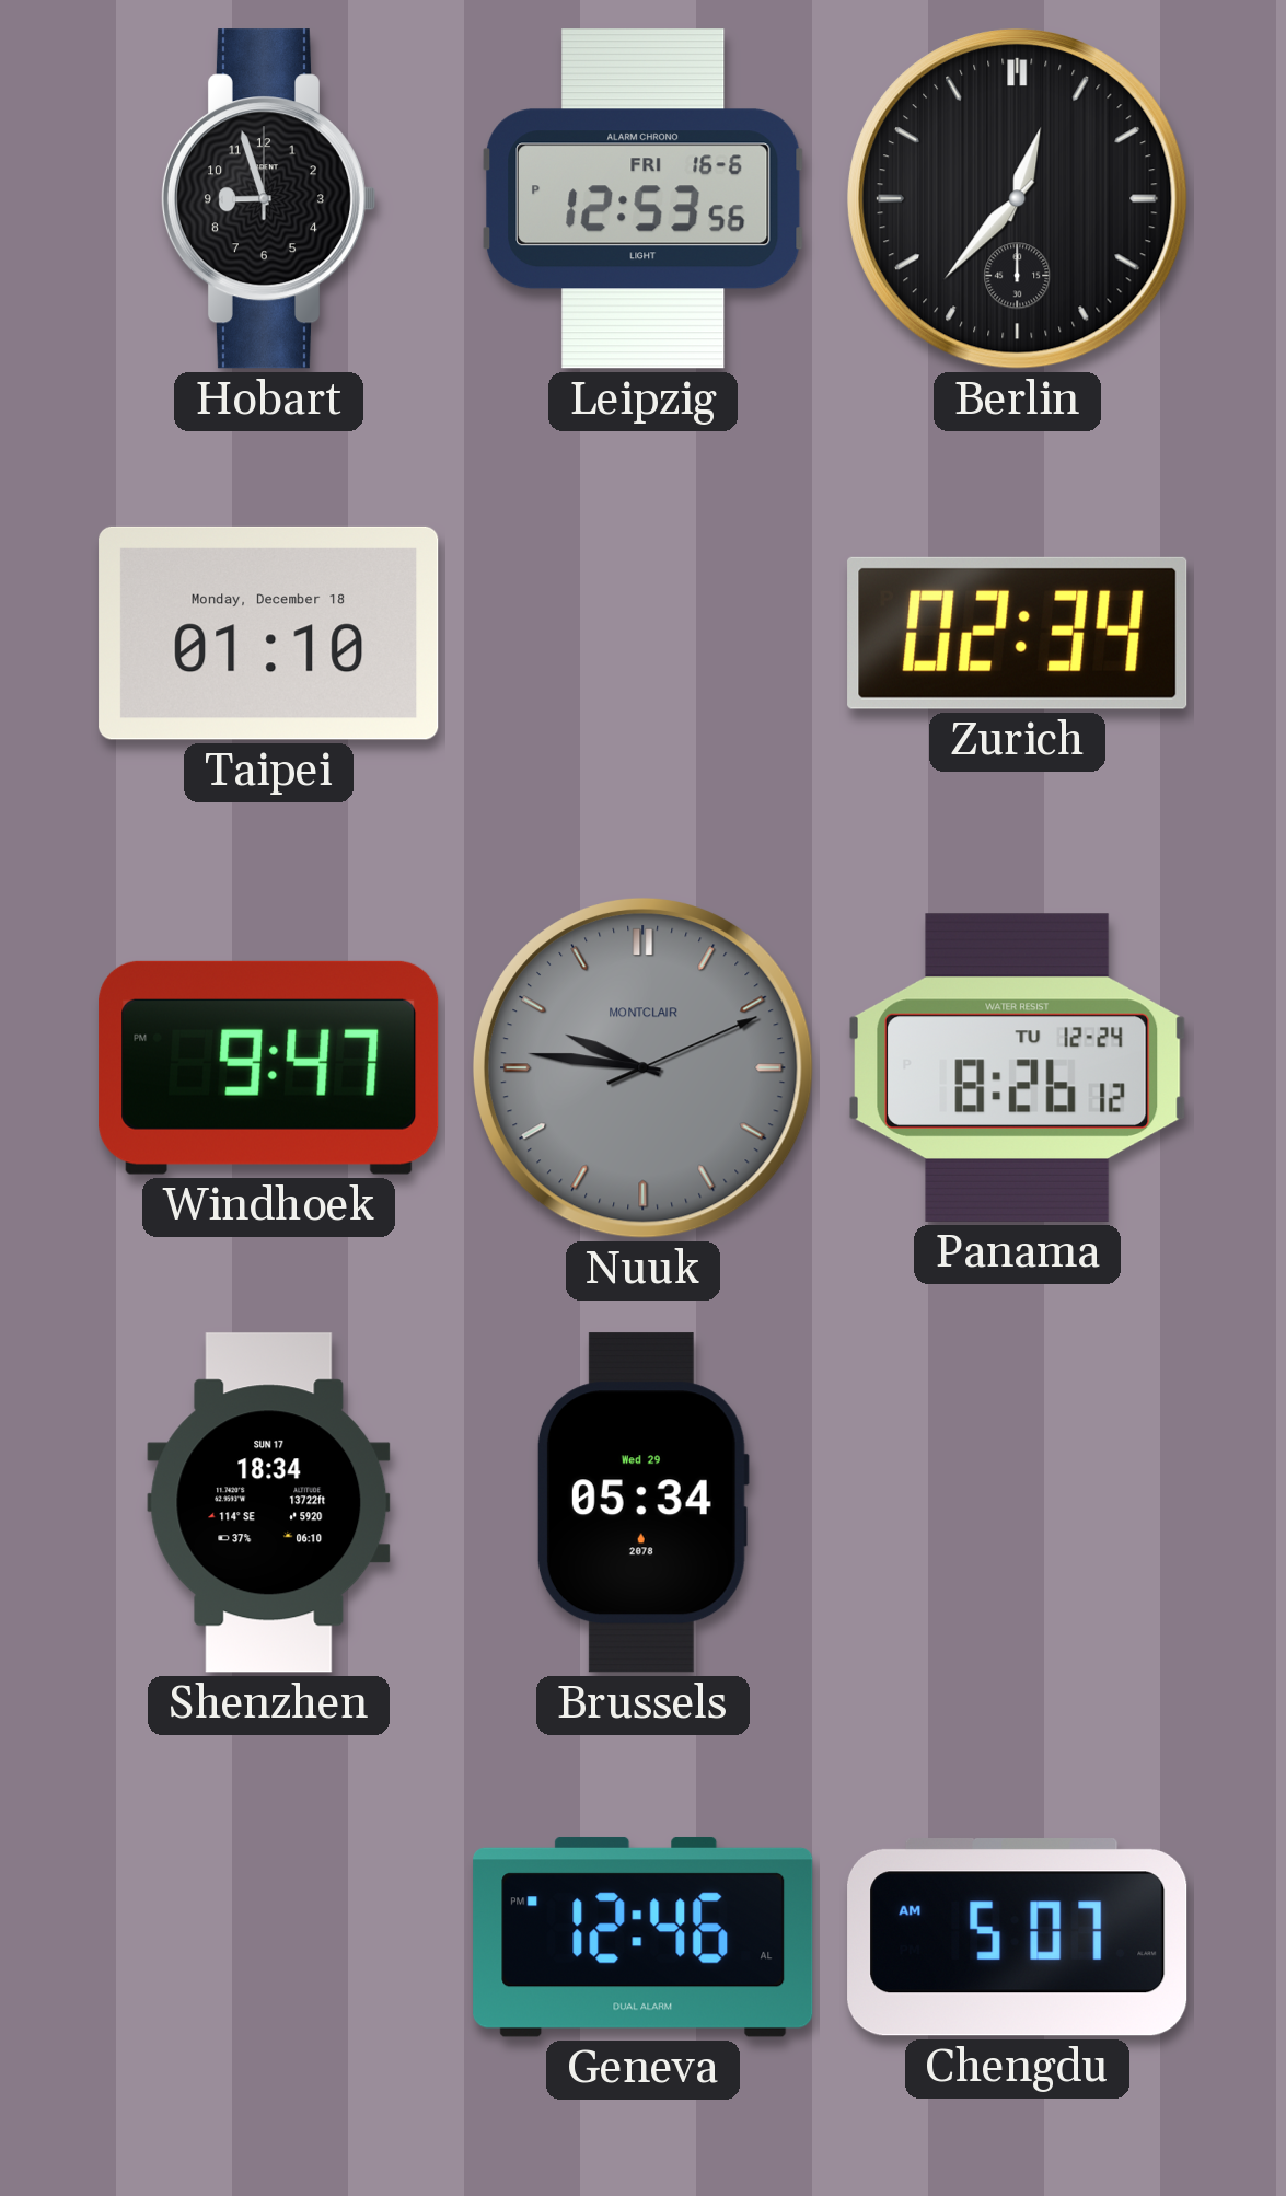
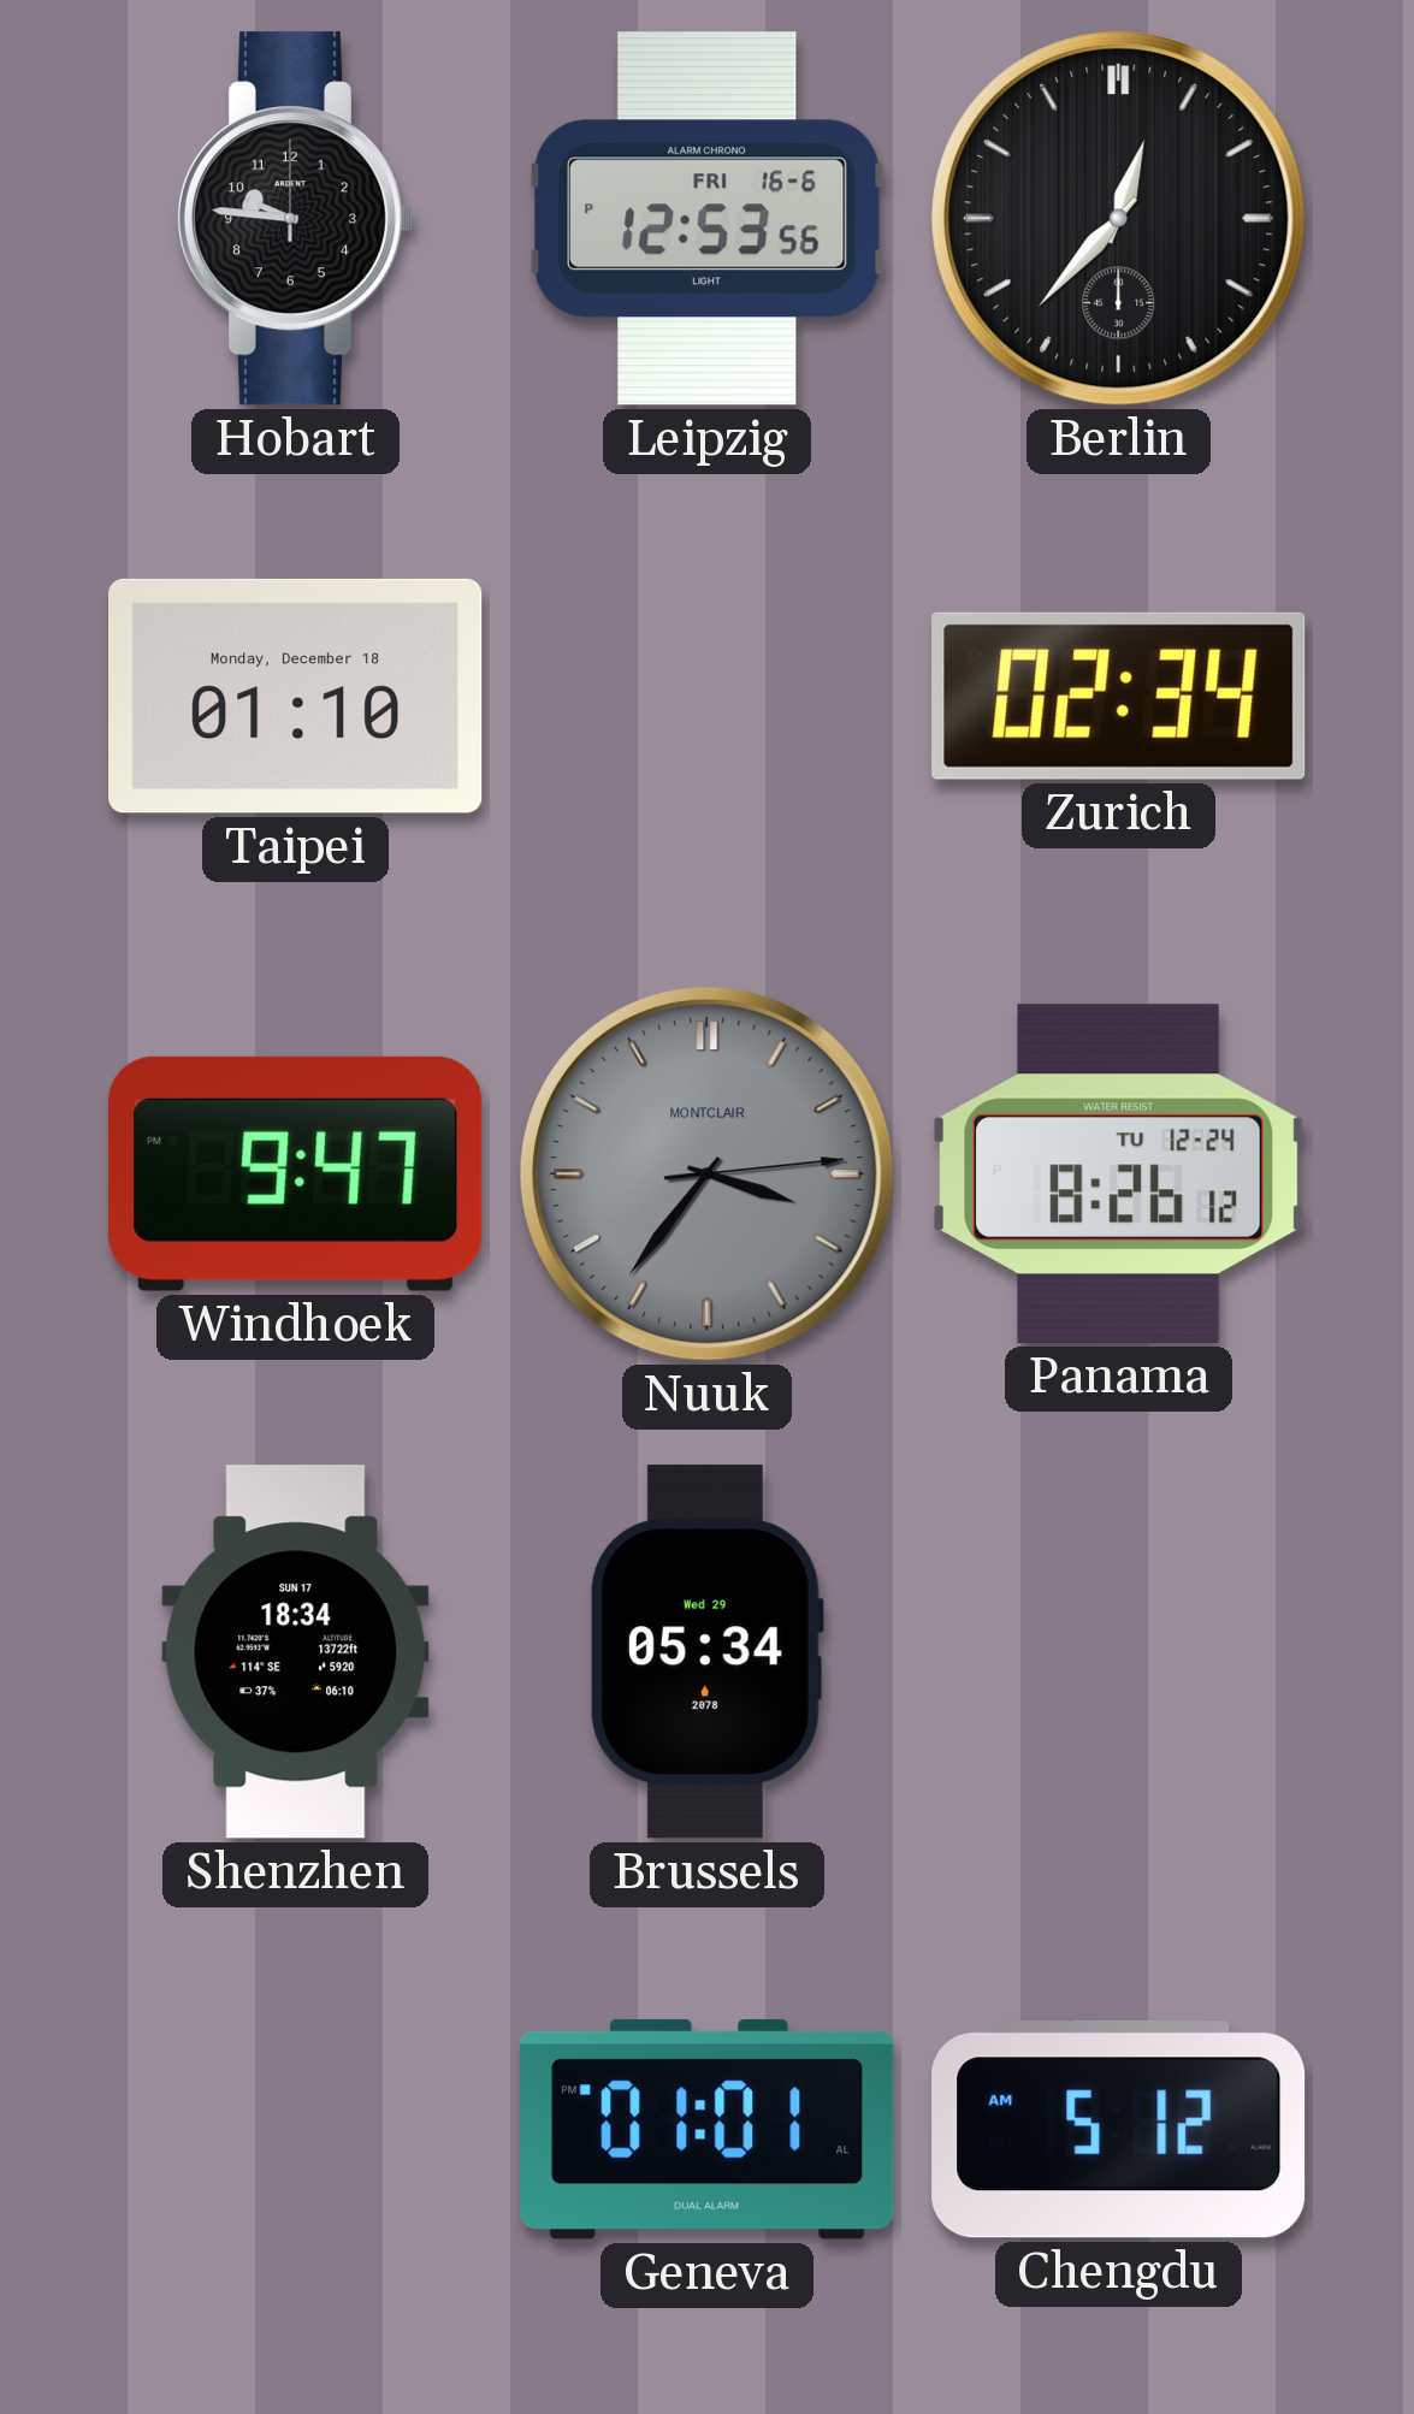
Hobart: 8:57 -> 9:46 (294, 219)
Nuuk: 9:46 -> 3:36 (706, 1173)
Geneva: 12:46 -> 01:01 (708, 2129)
Chengdu: 5:07 -> 5:12 (1119, 2130)
